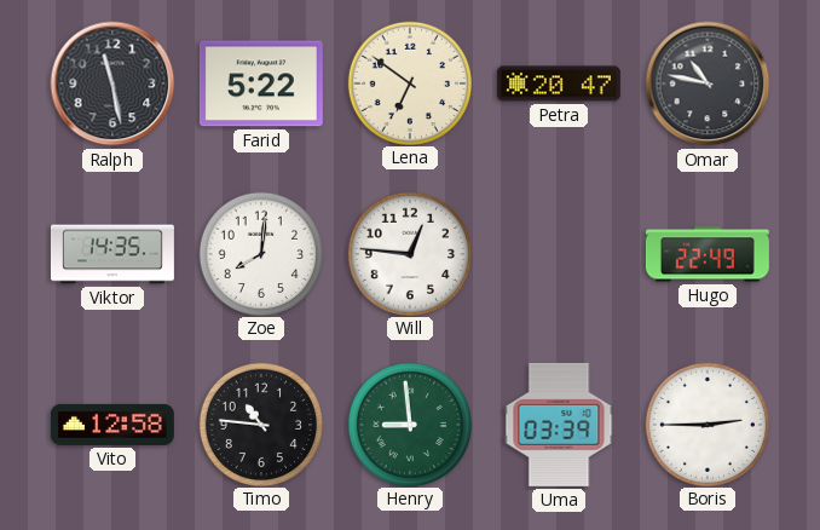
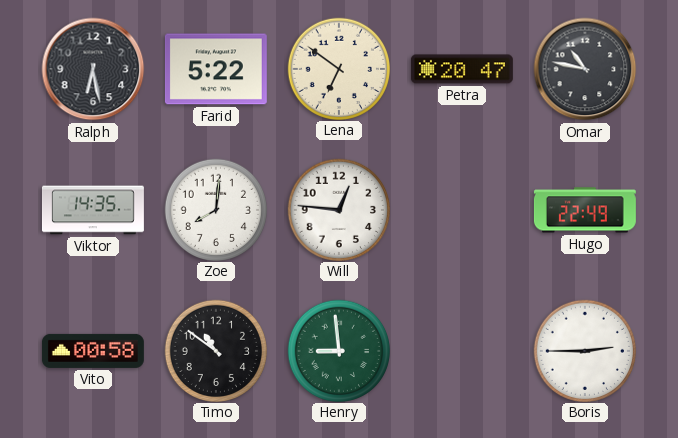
Ralph: 11:28 -> 6:28 (93, 69)
Vito: 12:58 -> 00:58 (93, 351)
Timo: 10:46 -> 10:51 (215, 350)
Uma: 03:39 -> none (559, 425)
